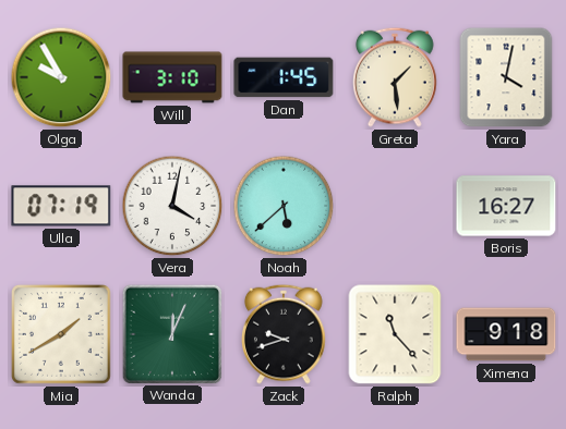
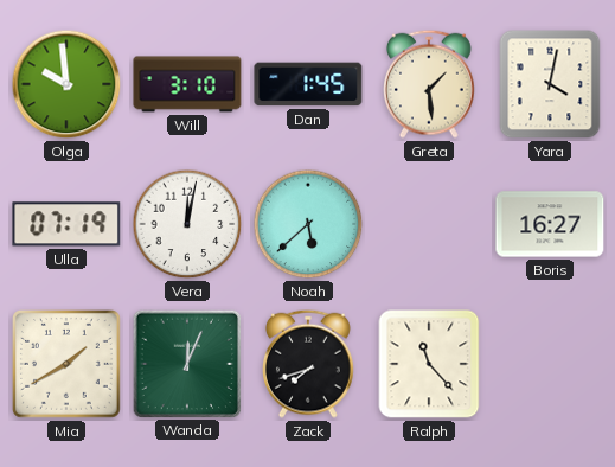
Olga: 9:55 -> 9:59 (66, 84)
Vera: 4:02 -> 12:02 (187, 224)
Zack: 9:42 -> 7:42 (309, 364)
Ximena: 9:18 -> none (506, 334)
